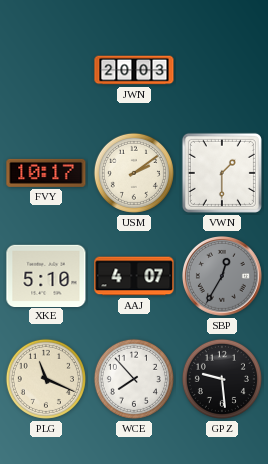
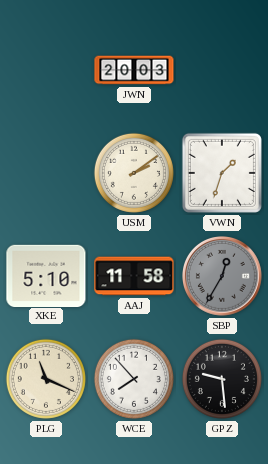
FVY: 10:17 -> none (46, 173)
VWN: 1:30 -> 1:33 (222, 173)
AAJ: 4:07 -> 11:58 (134, 276)
